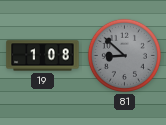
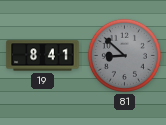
19: 1:08 -> 8:41 (43, 56)
